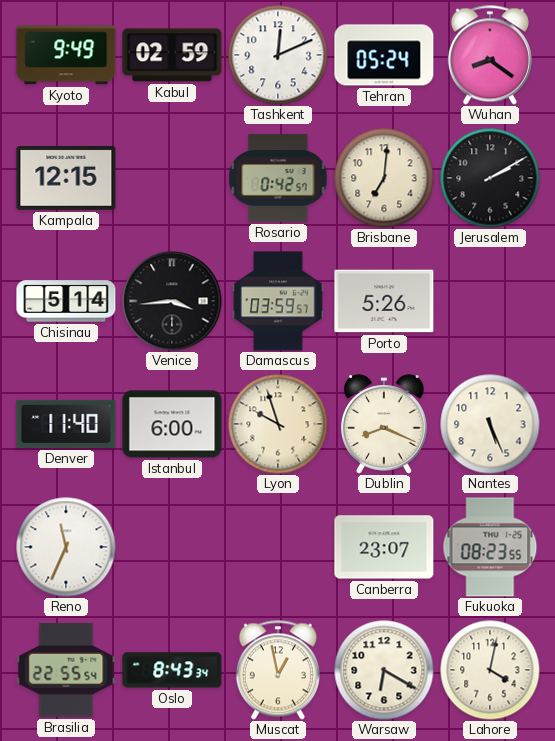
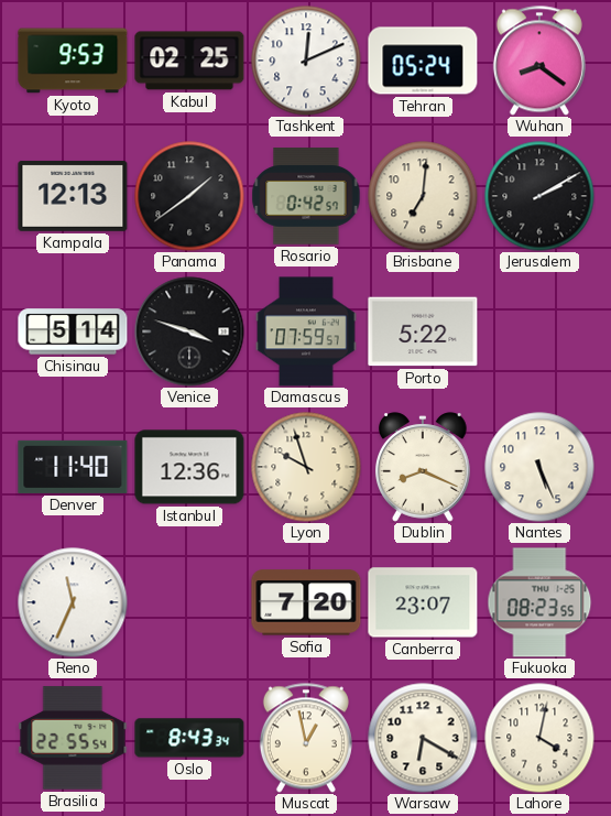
Kyoto: 9:49 -> 9:53 (73, 61)
Kabul: 02:59 -> 02:25 (189, 61)
Kampala: 12:15 -> 12:13 (73, 196)
Panama: none -> 1:39 (189, 196)
Venice: 3:44 -> 3:48 (189, 331)
Damascus: 03:59 -> 07:59 (306, 331)
Porto: 5:26 -> 5:22 (423, 331)
Istanbul: 6:00 -> 12:36 (189, 467)
Sofia: none -> 7:20 (306, 602)
